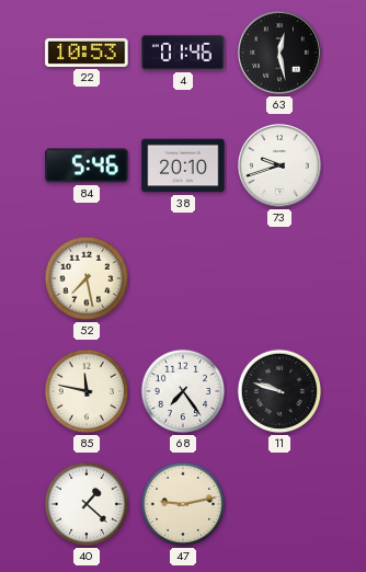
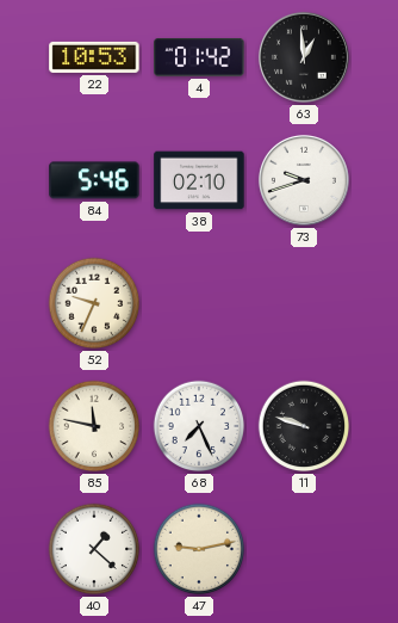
4: 01:46 -> 01:42 (199, 58)
63: 12:28 -> 12:59 (304, 57)
38: 20:10 -> 02:10 (199, 180)
52: 7:28 -> 9:34 (94, 303)
68: 7:24 -> 7:26 (199, 426)
